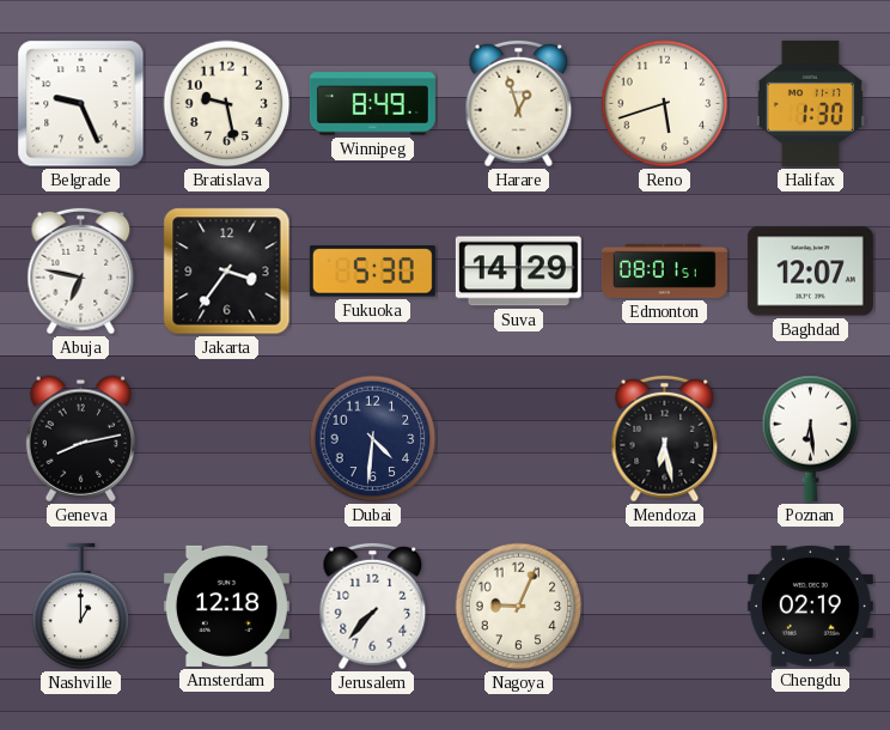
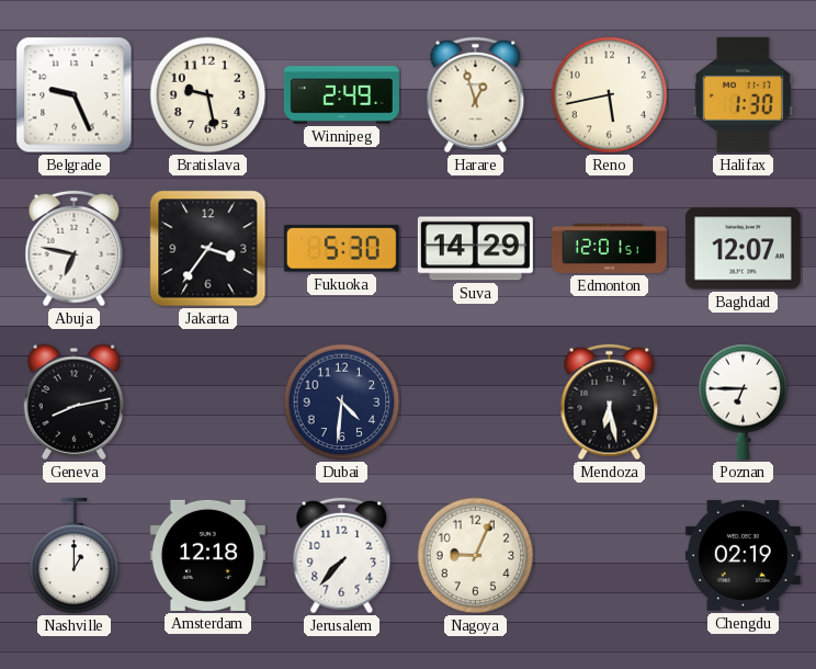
Winnipeg: 8:49 -> 2:49 (341, 95)
Reno: 5:42 -> 5:43 (610, 95)
Edmonton: 08:01 -> 12:01 (609, 248)
Poznan: 6:29 -> 6:45 (744, 401)
